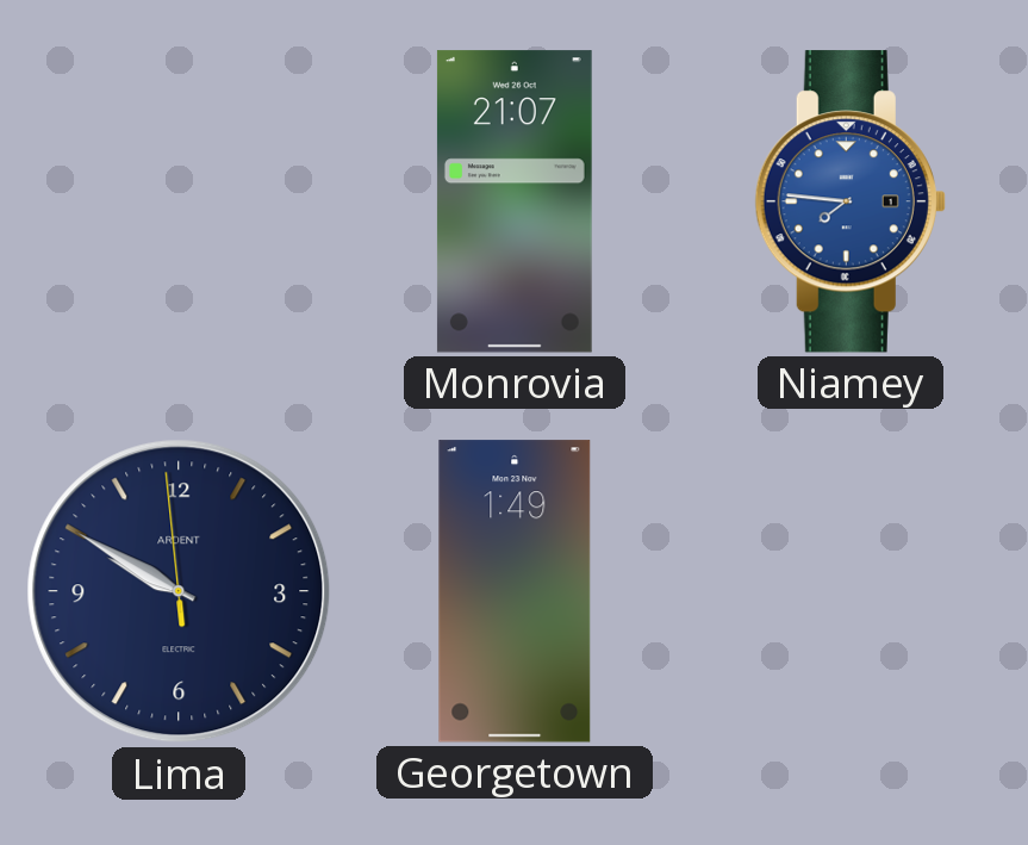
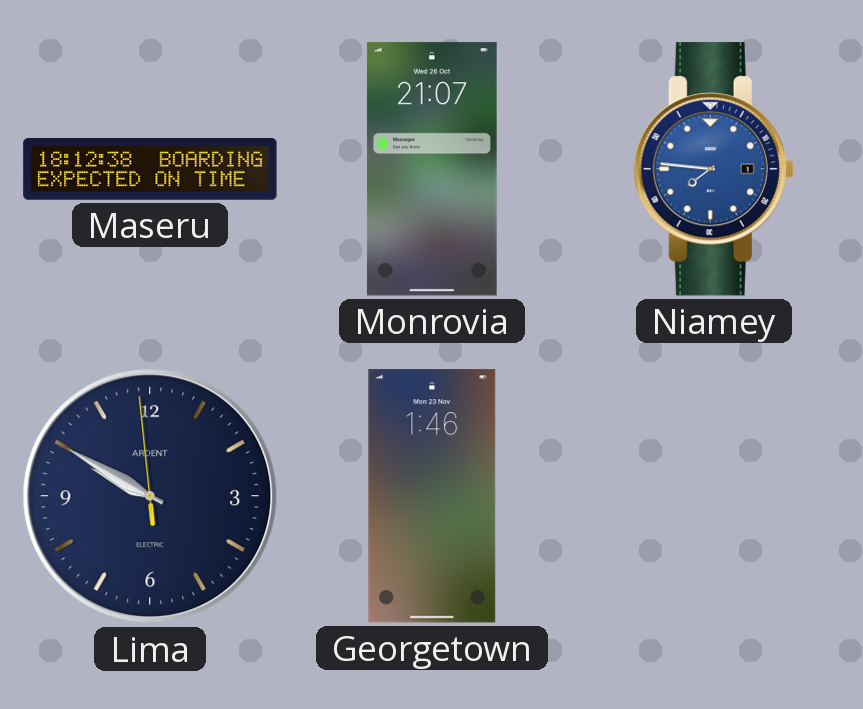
Maseru: none -> 18:12 (150, 169)
Georgetown: 1:49 -> 1:46 (432, 496)
